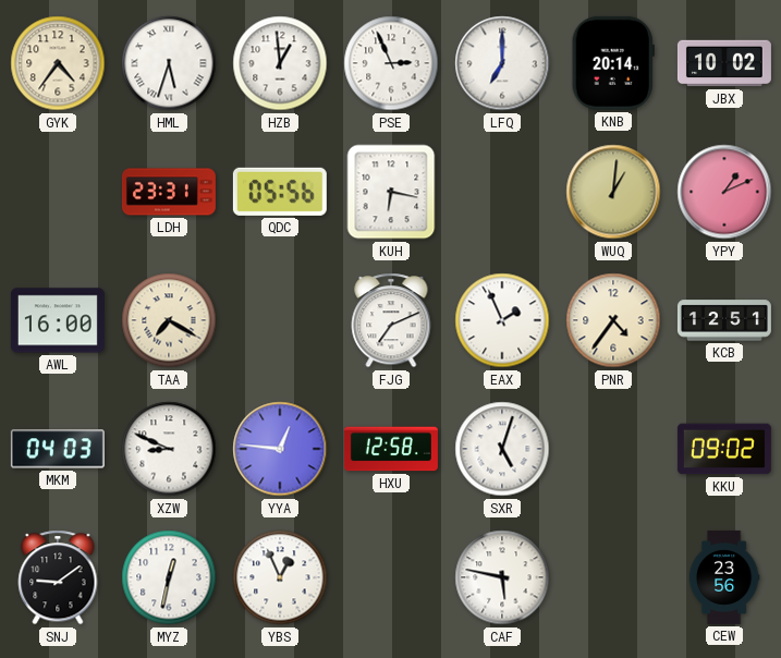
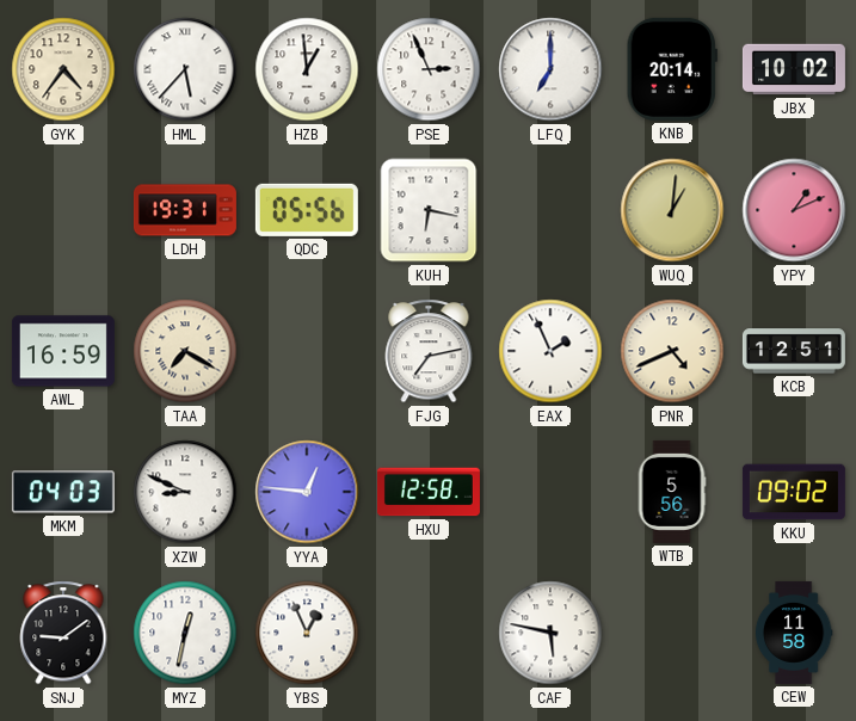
HML: 5:33 -> 5:37 (185, 69)
LDH: 23:31 -> 19:31 (185, 210)
AWL: 16:00 -> 16:59 (63, 351)
FJG: 7:11 -> 7:13 (429, 351)
PNR: 4:36 -> 4:41 (672, 351)
SXR: 5:03 -> none (502, 449)
WTB: none -> 5:56 (672, 492)
CEW: 23:56 -> 11:58 (794, 633)
